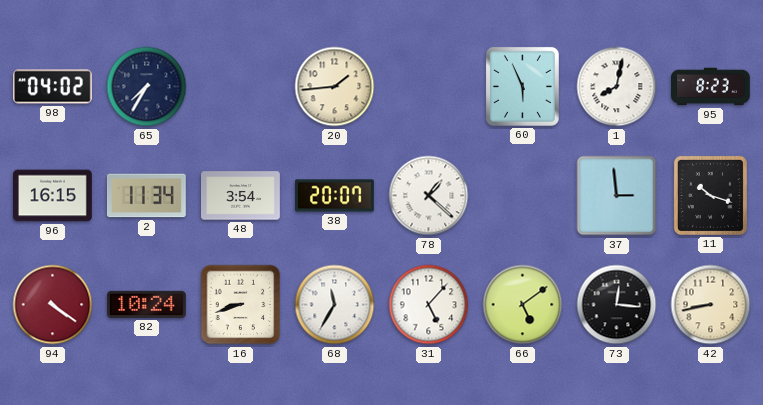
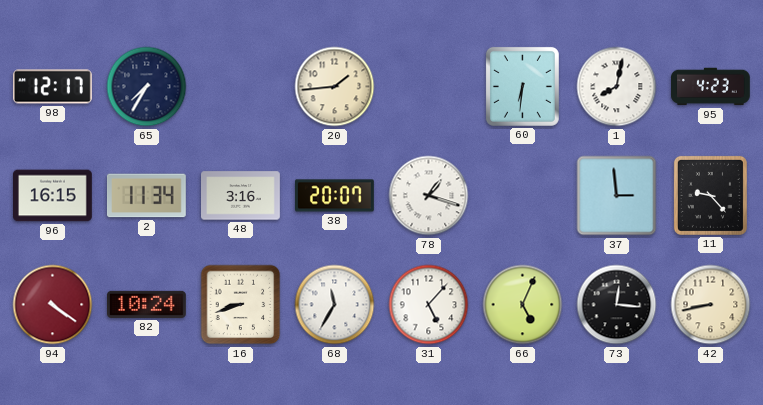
98: 04:02 -> 12:17 (53, 87)
60: 5:56 -> 6:31 (522, 86)
95: 8:23 -> 4:23 (711, 87)
48: 3:54 -> 3:16 (241, 196)
78: 1:22 -> 1:18 (429, 196)
11: 10:18 -> 9:23 (710, 195)
66: 5:09 -> 5:04 (523, 305)
